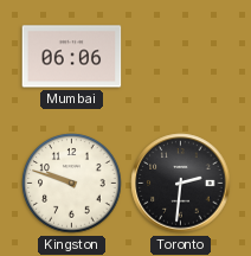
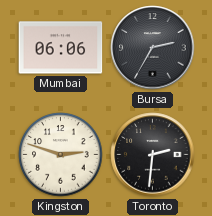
Bursa: none -> 2:35 (153, 48)
Kingston: 9:48 -> 2:48 (61, 155)
